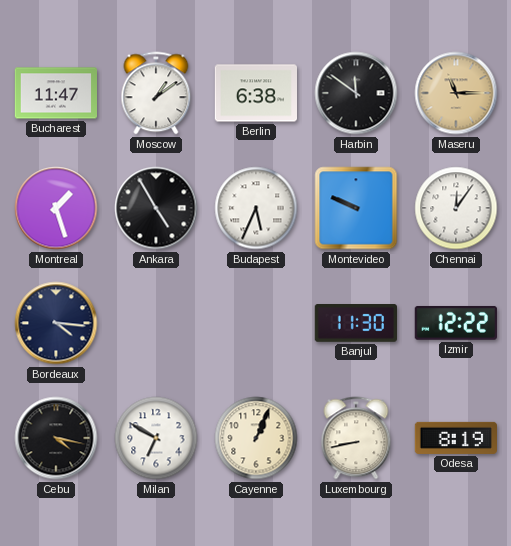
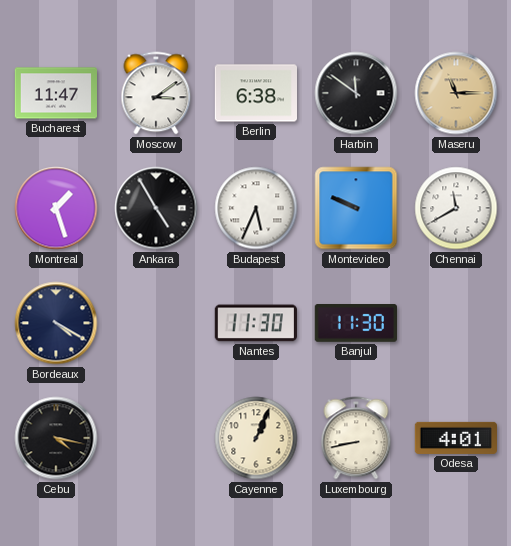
Moscow: 1:09 -> 3:09 (156, 93)
Chennai: 12:06 -> 11:40 (456, 208)
Bordeaux: 4:16 -> 4:20 (56, 323)
Nantes: none -> 11:30 (256, 323)
Izmir: 12:22 -> none (456, 323)
Milan: 6:50 -> none (156, 438)
Odesa: 8:19 -> 4:01 (455, 438)
